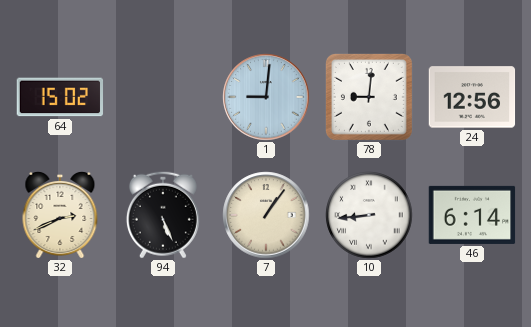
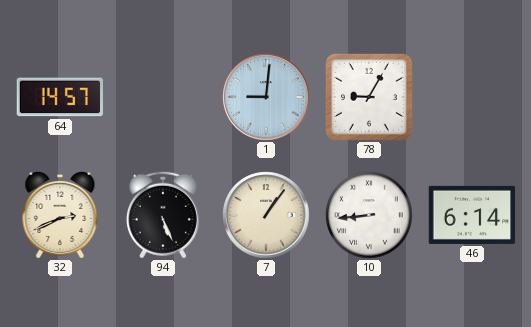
64: 15:02 -> 14:57 (60, 97)
78: 9:01 -> 9:05 (369, 97)
24: 12:56 -> none (472, 97)
